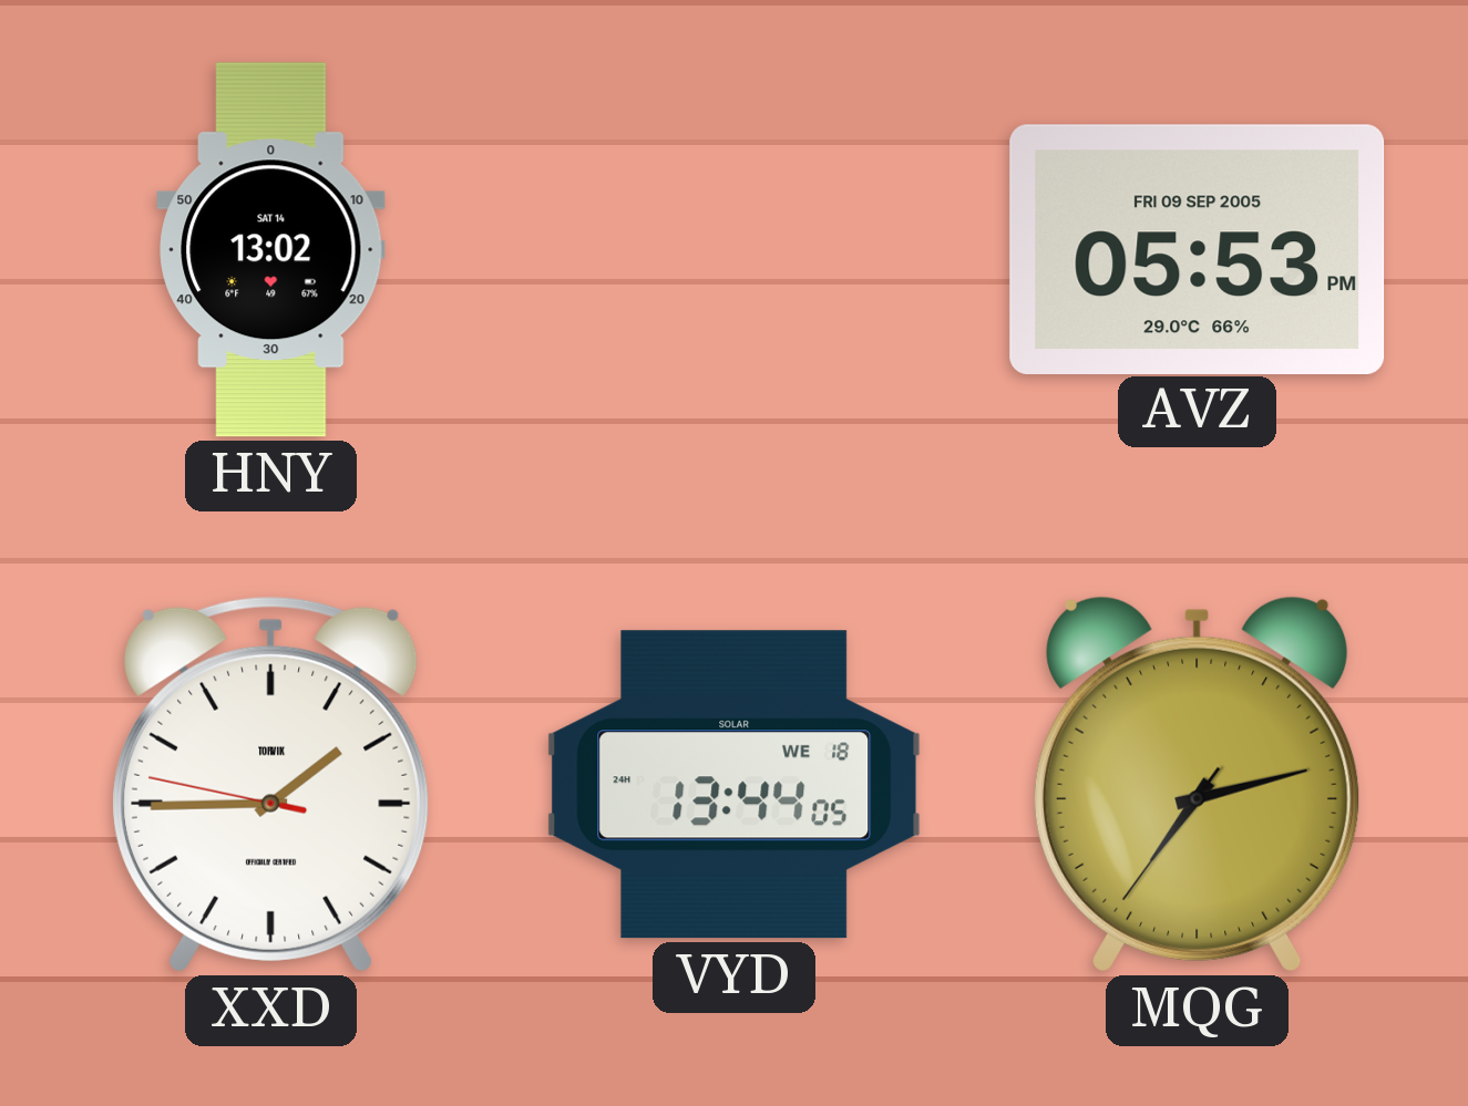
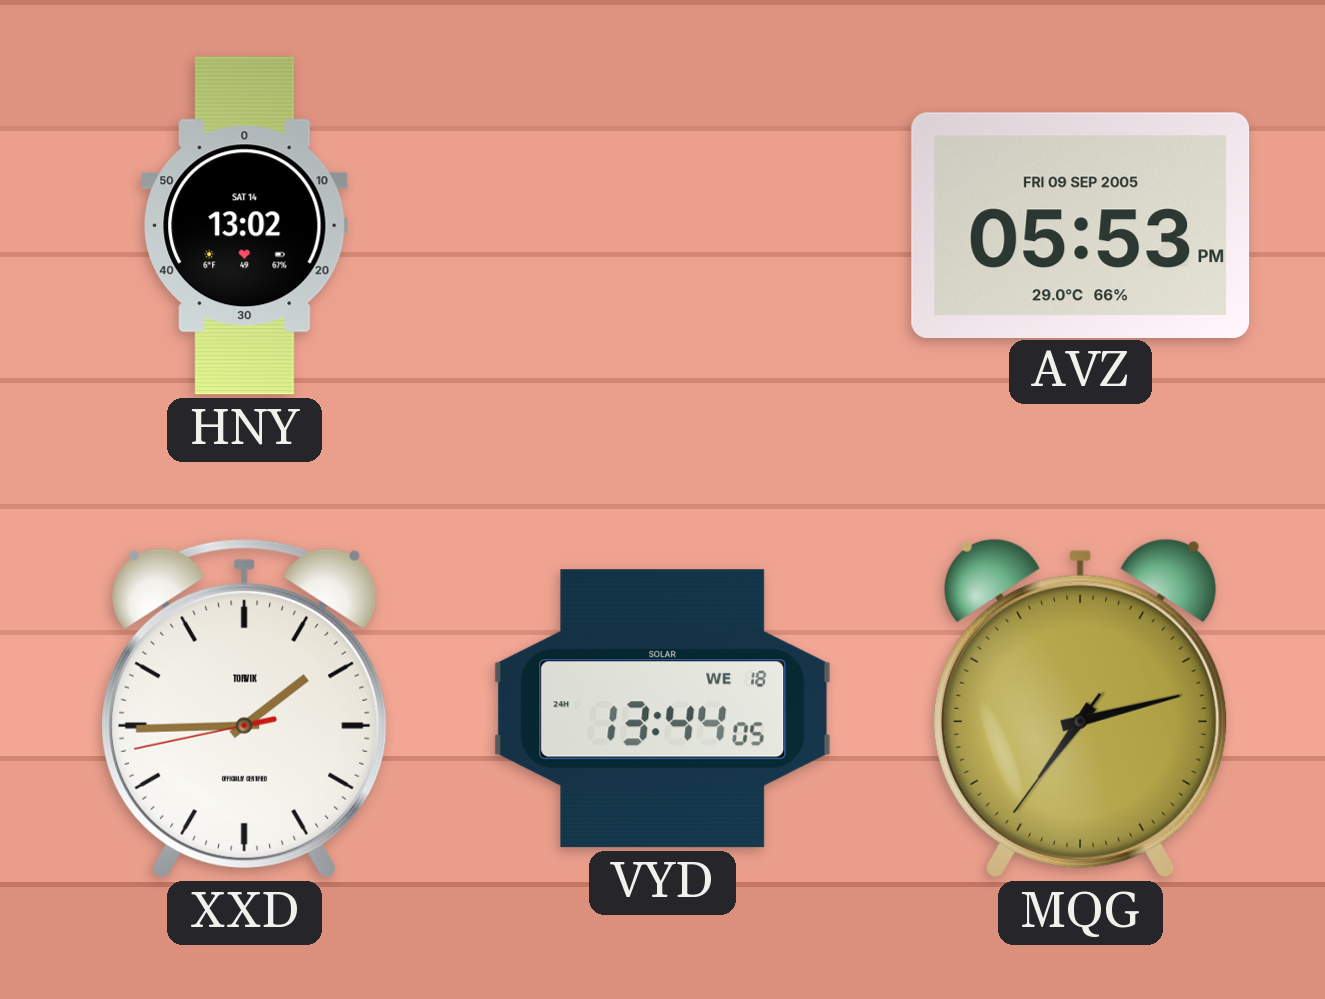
XXD: 1:44:47 -> 1:44:43 (245, 708)
